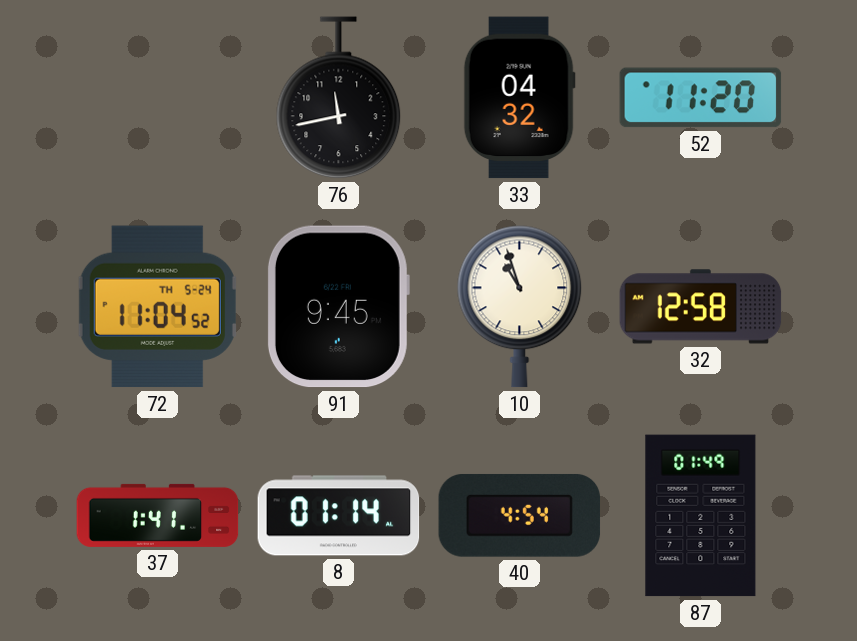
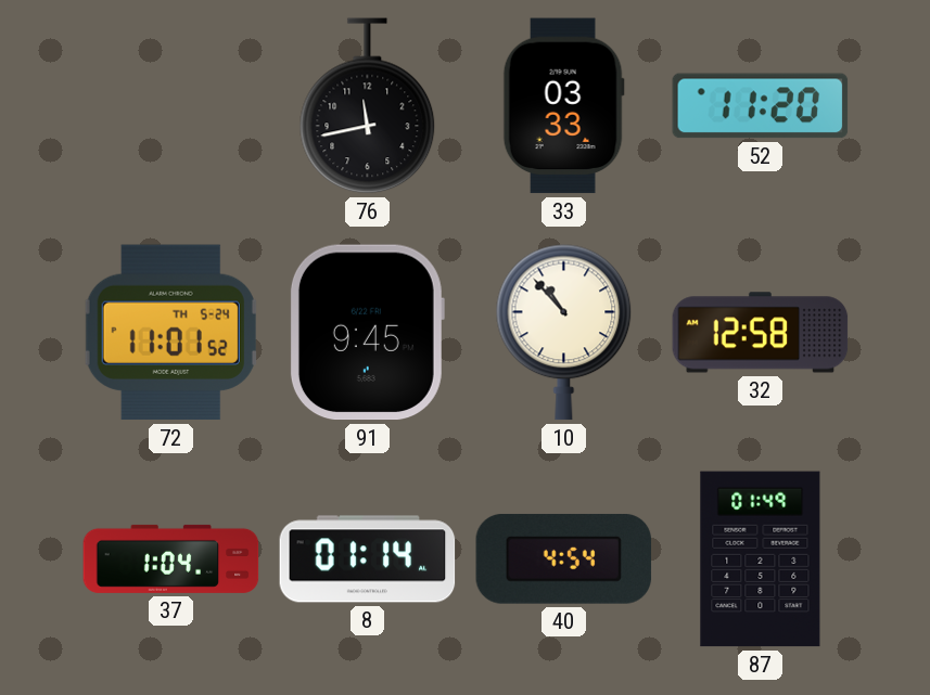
33: 04:32 -> 03:33 (563, 106)
72: 11:04 -> 11:01 (170, 333)
10: 10:57 -> 10:53 (564, 333)
37: 1:41 -> 1:04 (171, 558)
